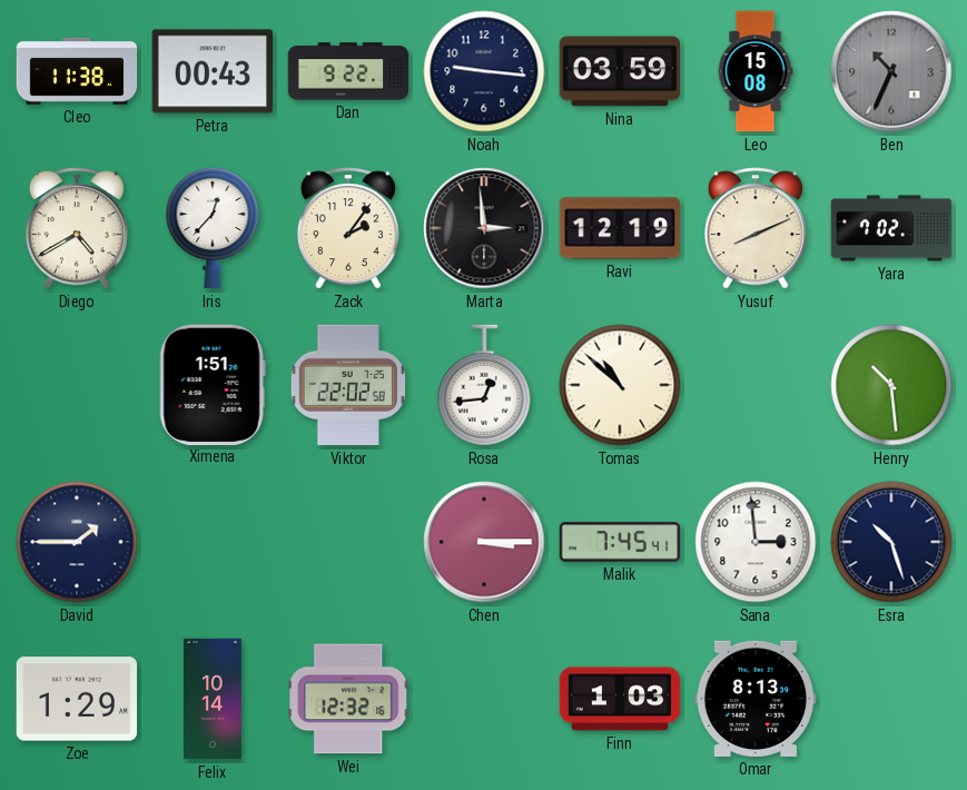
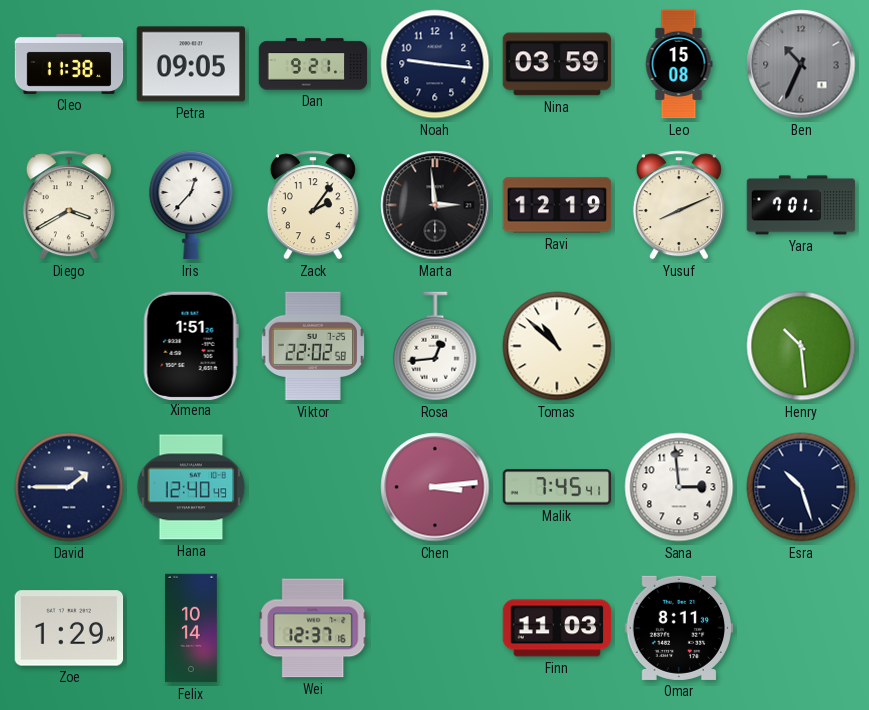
Petra: 00:43 -> 09:05 (191, 64)
Dan: 9:22 -> 9:21 (313, 64)
Diego: 4:40 -> 3:40 (69, 205)
Yara: 7:02 -> 7:01 (801, 205)
Hana: none -> 12:40 (191, 487)
Chen: 3:15 -> 3:14 (435, 487)
Wei: 12:32 -> 12:37 (313, 628)
Finn: 1:03 -> 11:03 (557, 628)
Omar: 8:13 -> 8:11 (679, 628)
